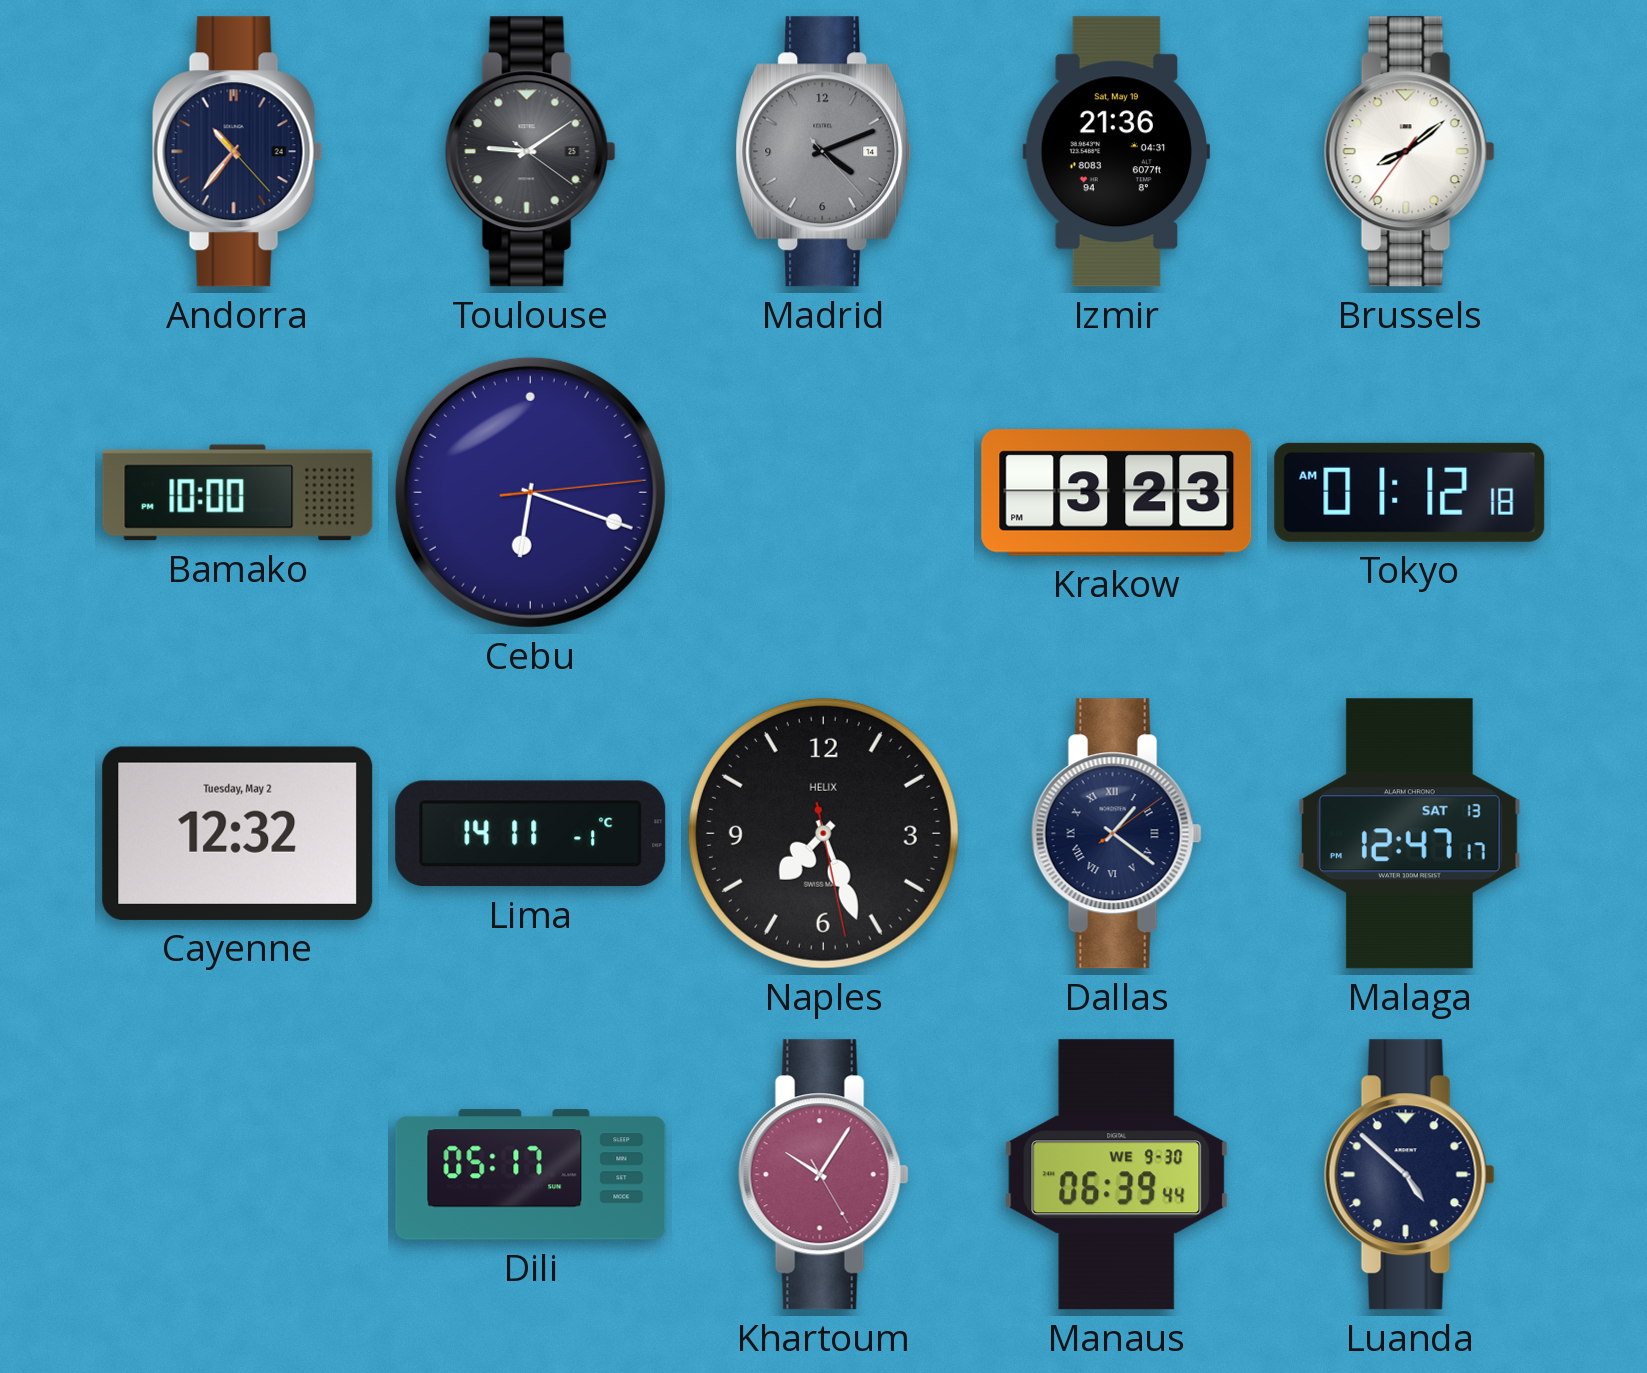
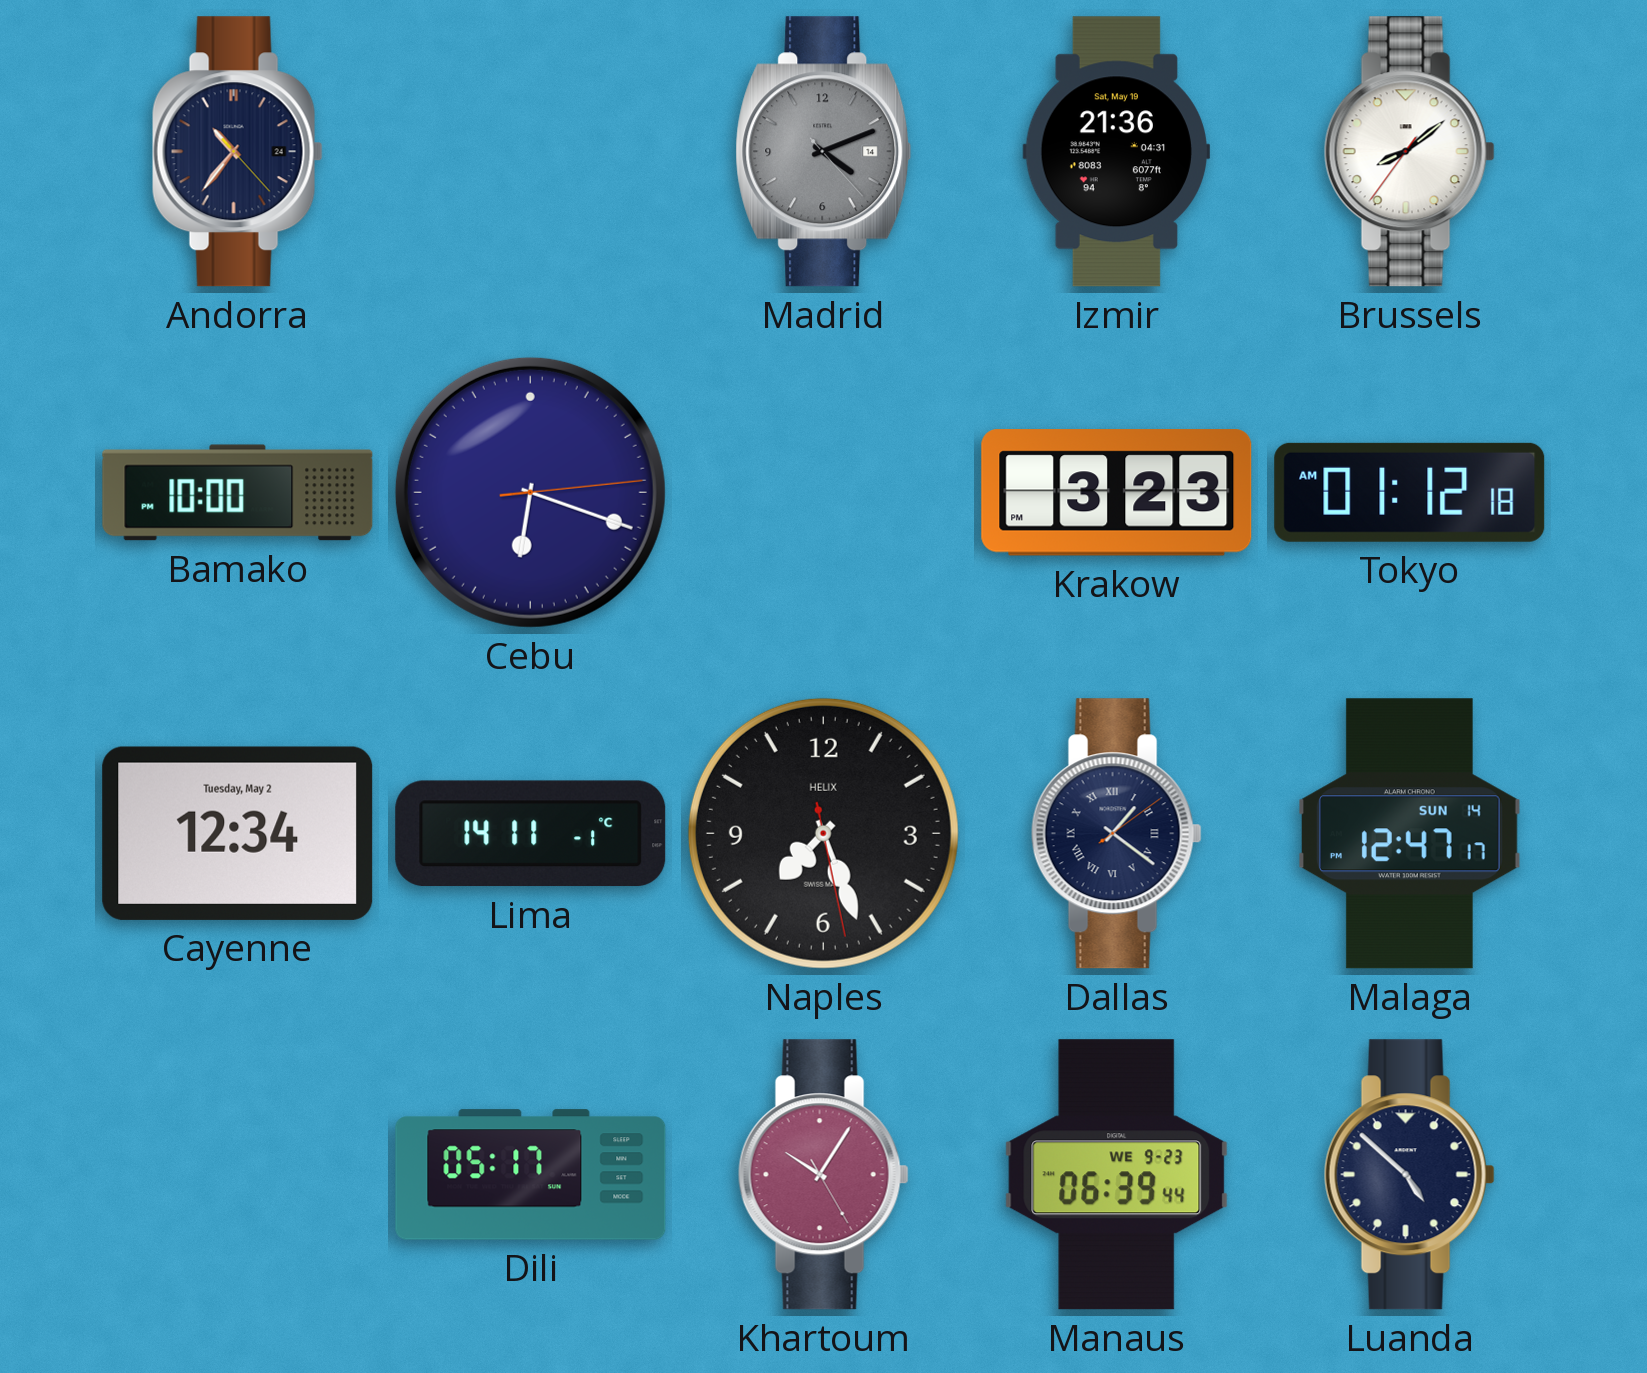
Toulouse: 9:09 -> none (530, 152)
Cayenne: 12:32 -> 12:34 (238, 833)
Malaga date: SAT 13 -> SUN 14 (1410, 834)
Manaus date: WE 9-30 -> WE 9-23 (1117, 1175)
